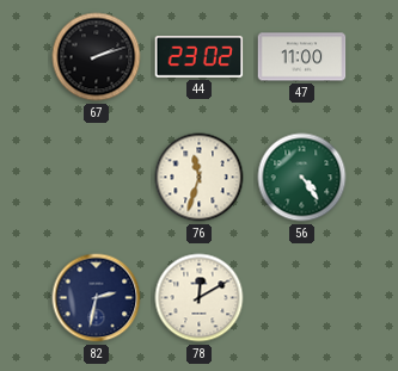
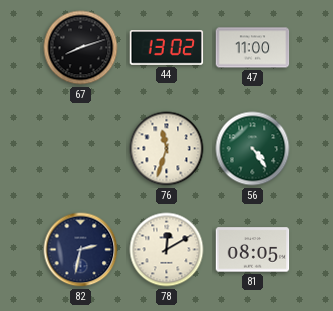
67: 2:12 -> 8:12 (81, 48)
44: 23:02 -> 13:02 (167, 48)
81: none -> 08:05 (253, 250)
